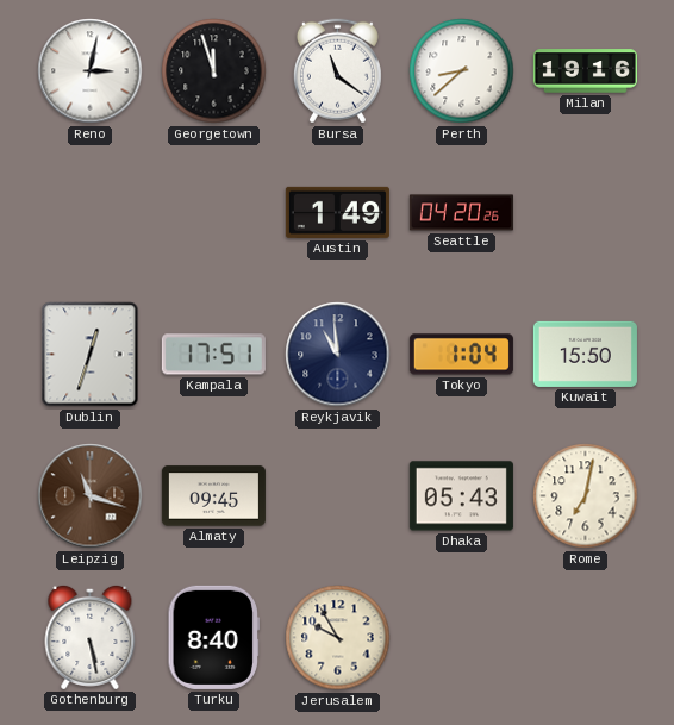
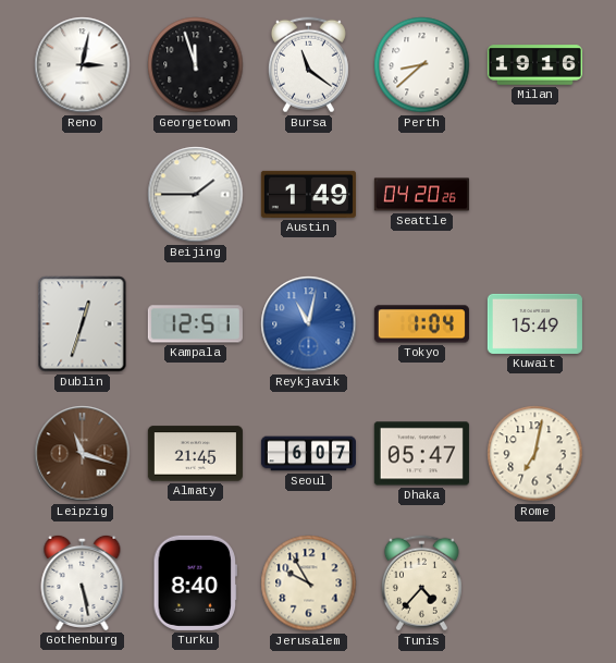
Beijing: none -> 1:45 (196, 195)
Kampala: 17:51 -> 12:51 (195, 324)
Reykjavik: 10:59 -> 11:02 (309, 324)
Reykjavik dial: navy -> blue (309, 324)
Kuwait: 15:50 -> 15:49 (534, 323)
Almaty: 09:45 -> 21:45 (195, 454)
Seoul: none -> 6:07 (308, 454)
Dhaka: 05:43 -> 05:47 (421, 454)
Tunis: none -> 4:37 (421, 584)
